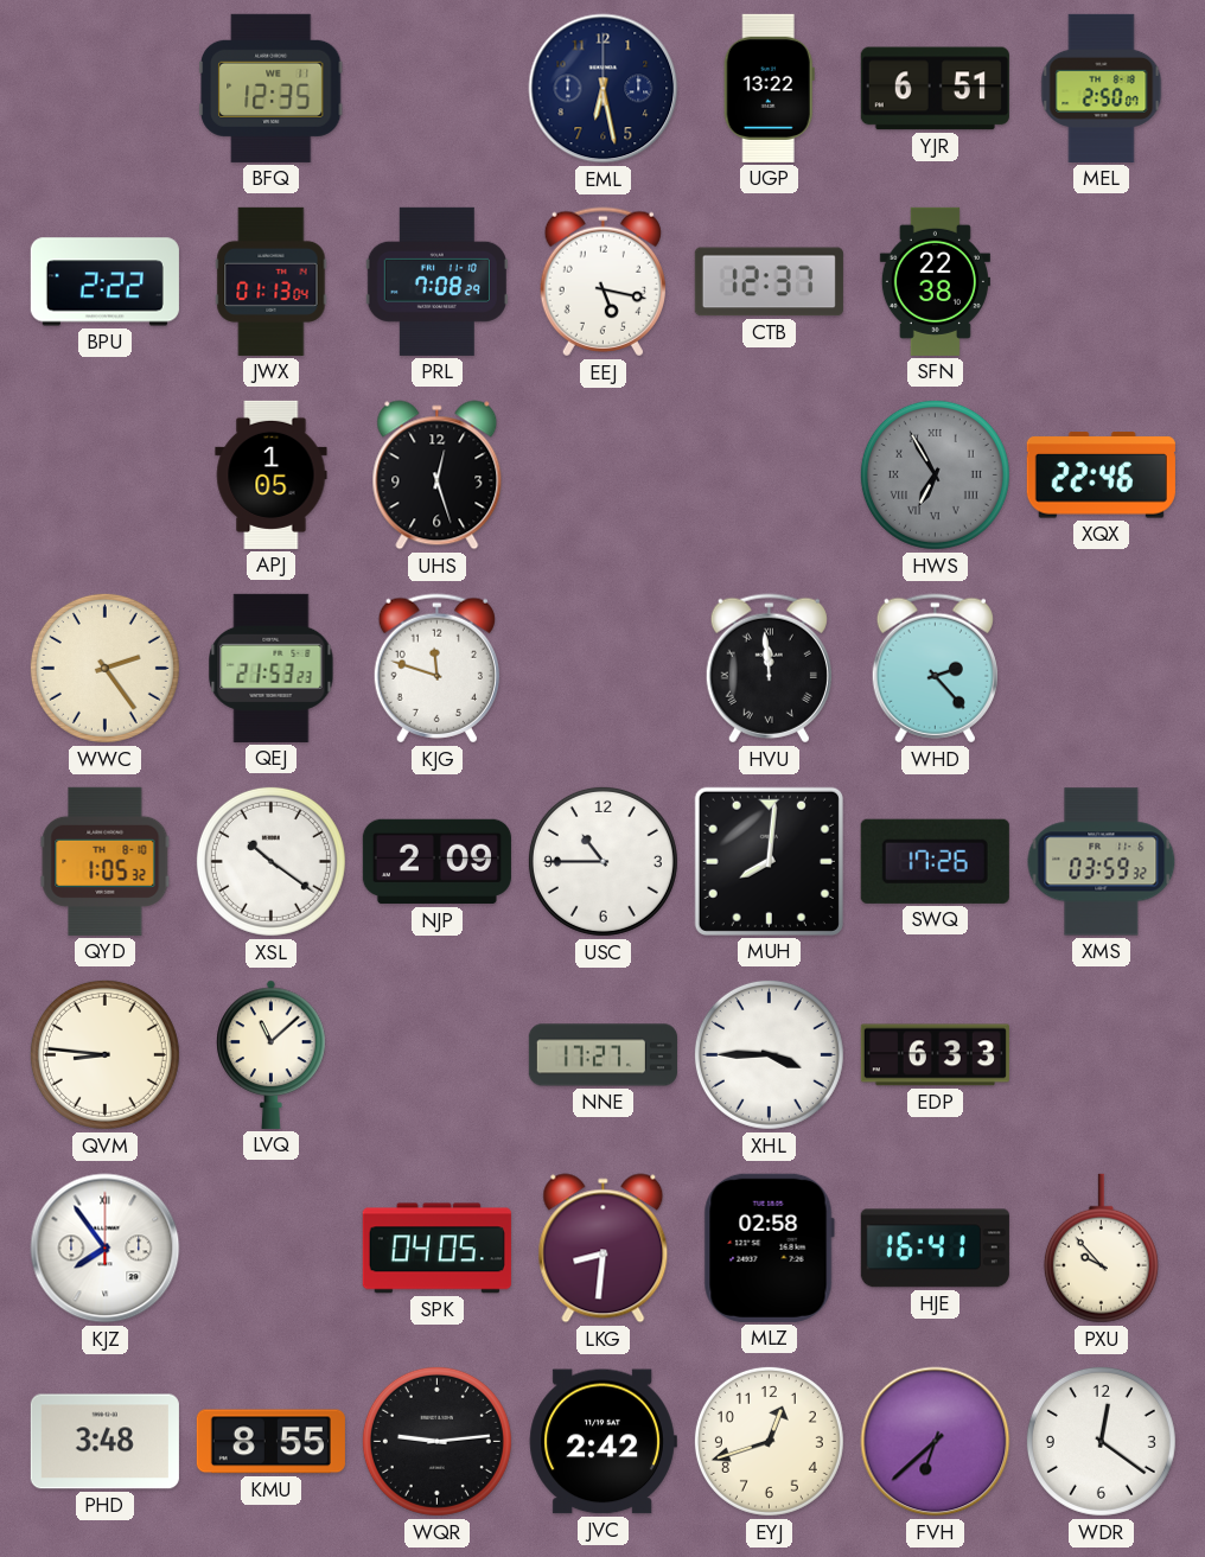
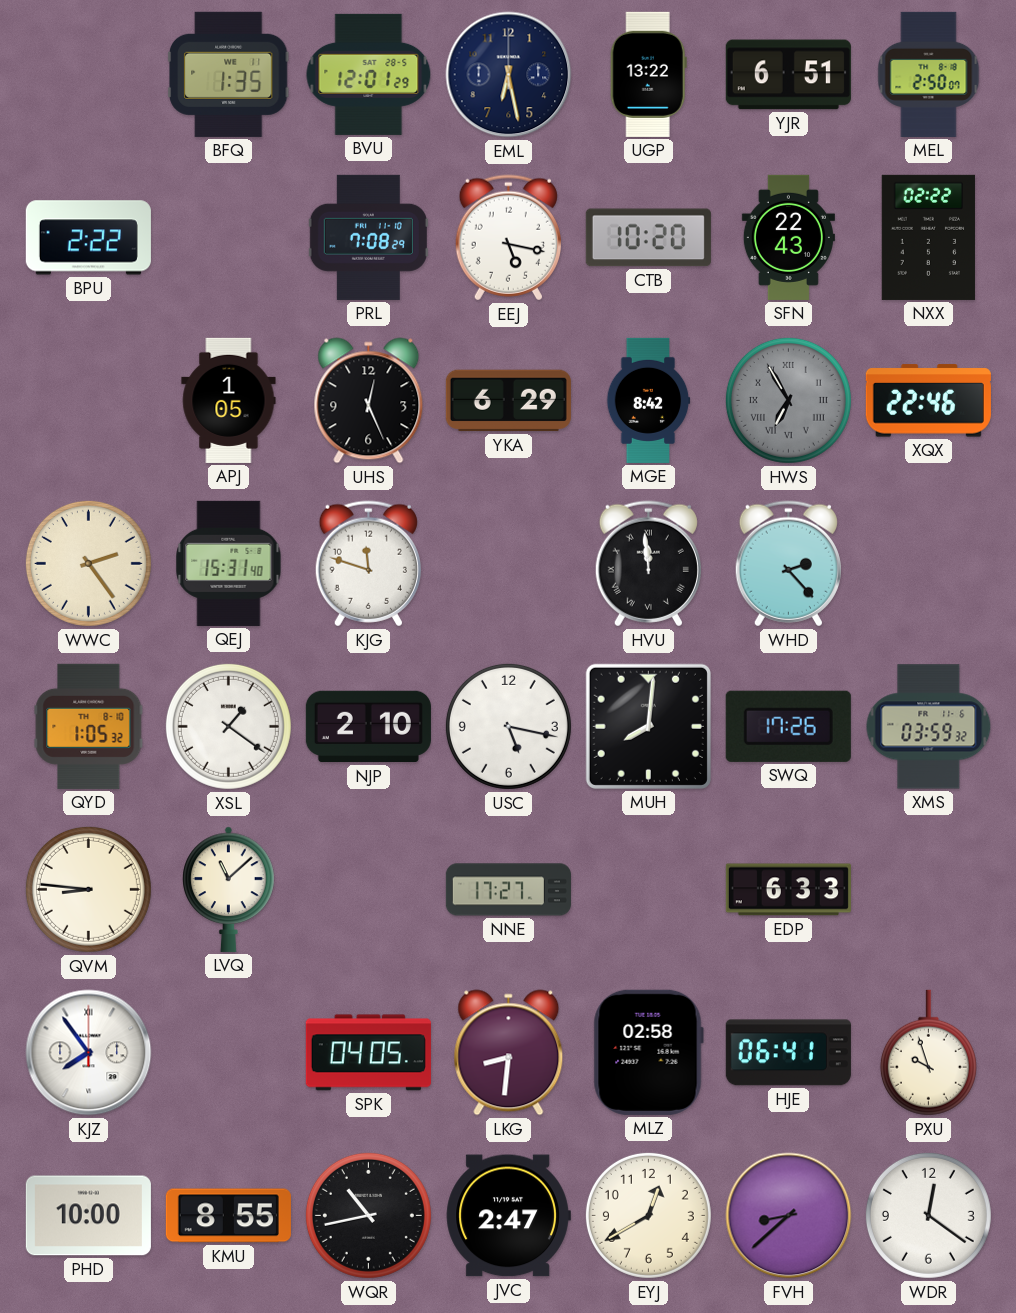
BFQ: 12:35 -> 1:35 (229, 74)
BVU: none -> 12:01 (369, 74)
JWX: 01:13 -> none (272, 281)
CTB: 12:37 -> 10:20 (648, 238)
SFN: 22:38 -> 22:43 (788, 237)
NXX: none -> 02:22 (928, 237)
UHS: 12:27 -> 12:26 (369, 401)
YKA: none -> 6:29 (508, 401)
MGE: none -> 8:42 (648, 400)
QEJ: 21:53 -> 15:31 (229, 563)
XSL: 10:21 -> 1:21 (228, 726)
NJP: 2:09 -> 2:10 (368, 727)
USC: 10:45 -> 5:17 (508, 726)
XHL: 3:45 -> none (769, 1054)
HJE: 16:41 -> 06:41 (788, 1053)
PXU: 9:53 -> 9:57 (928, 1053)
PHD: 3:48 -> 10:00 (88, 1216)
WQR: 9:14 -> 10:43 (368, 1215)
JVC: 2:42 -> 2:47 (508, 1216)
EYJ: 12:42 -> 12:40 (648, 1215)
FVH: 6:38 -> 8:38 (789, 1216)
